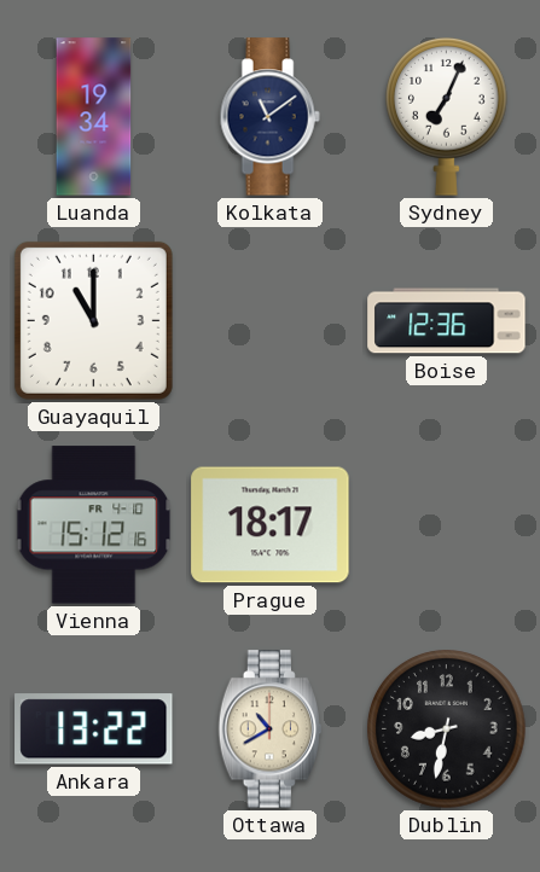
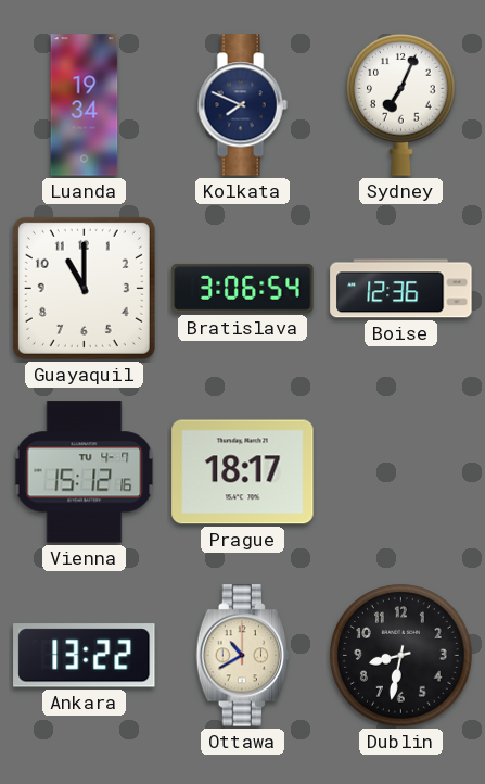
Kolkata: 11:09 -> 7:49 (242, 105)
Bratislava: none -> 3:06 (243, 288)
Vienna date: FR 4-10 -> TU 4-7 (85, 472)
